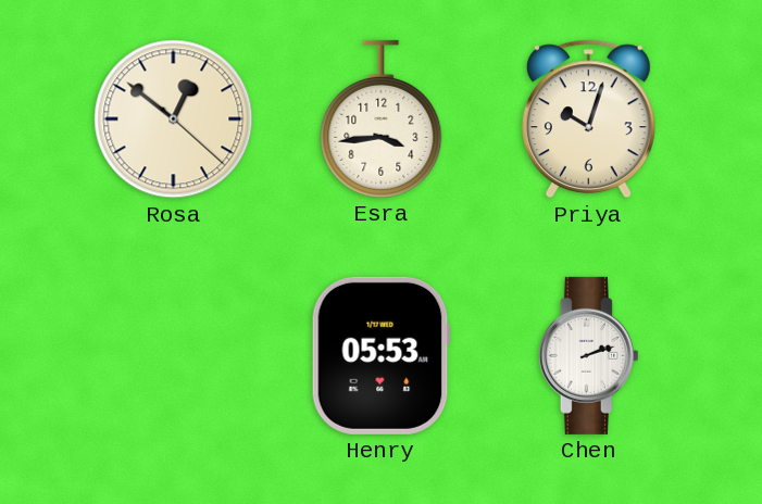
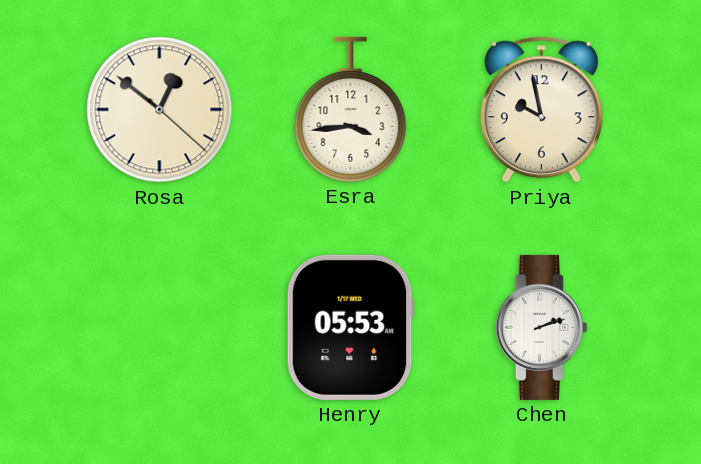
Priya: 10:03 -> 9:58 (541, 110)
